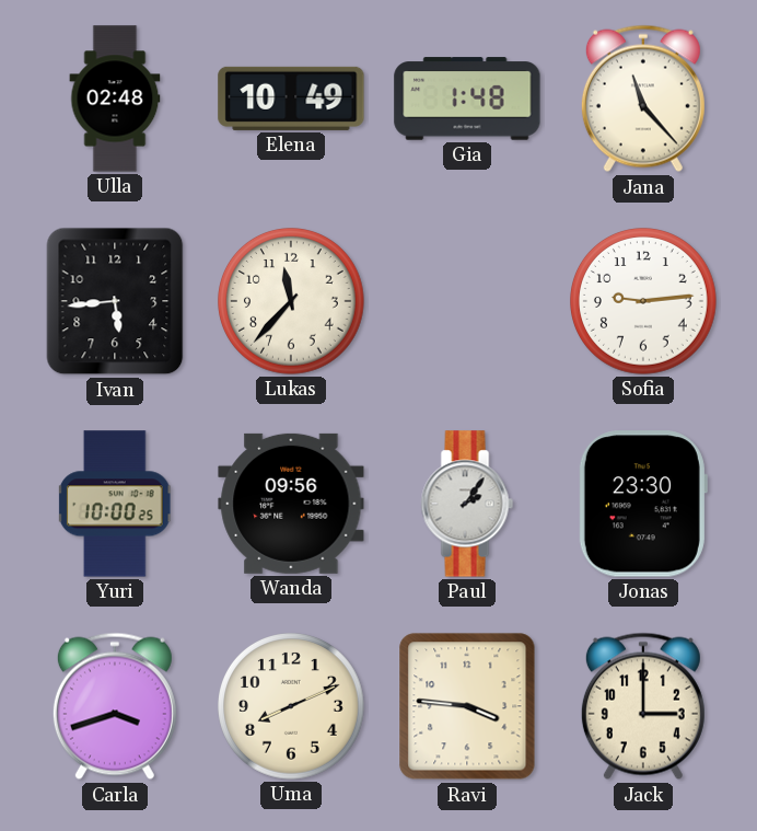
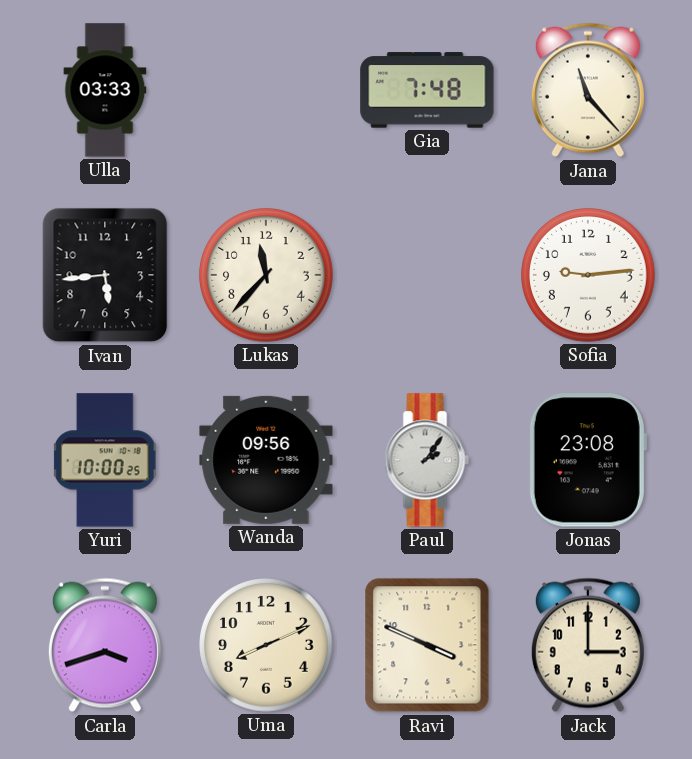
Ulla: 02:48 -> 03:33 (105, 90)
Elena: 10:49 -> none (291, 99)
Gia: 1:48 -> 7:48 (427, 90)
Jonas: 23:30 -> 23:08 (588, 460)
Ravi: 3:46 -> 3:49 (427, 645)
